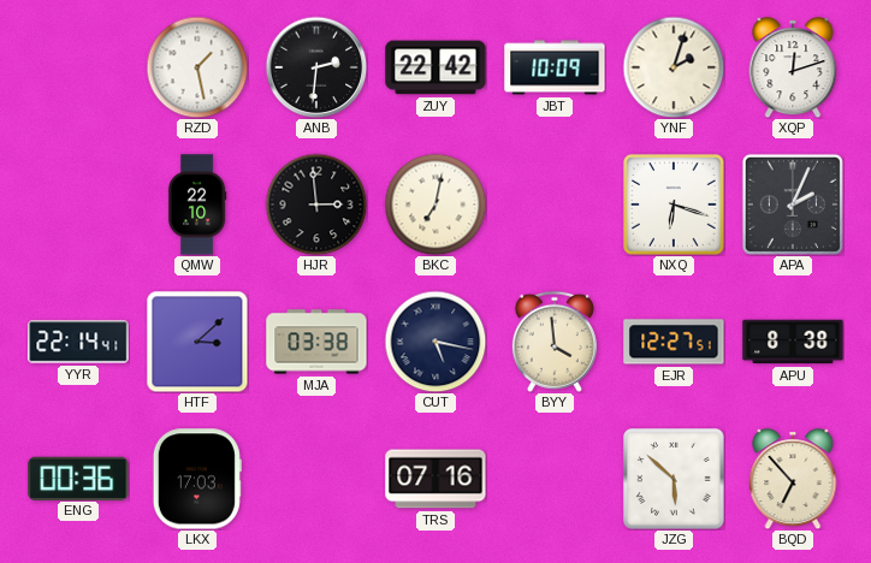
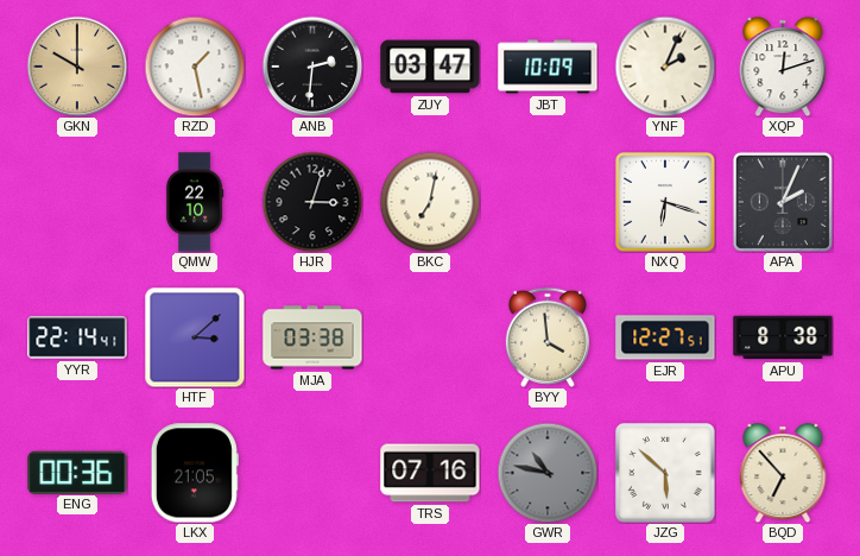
GKN: none -> 10:00 (77, 67)
ZUY: 22:42 -> 03:47 (430, 67)
YNF: 2:03 -> 2:04 (665, 67)
HJR: 2:59 -> 3:03 (312, 202)
CUT: 5:17 -> none (435, 342)
LKX: 17:03 -> 21:05 (195, 473)
GWR: none -> 10:47 (548, 473)
